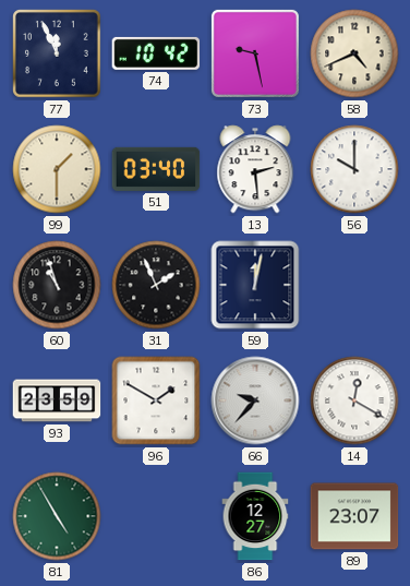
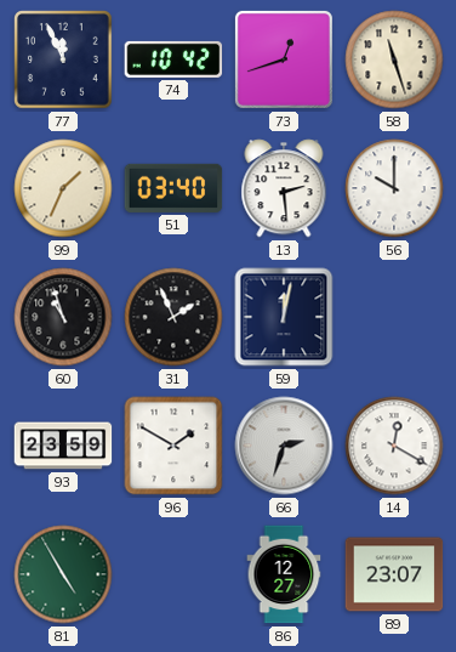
73: 9:28 -> 12:42 (284, 59)
58: 4:41 -> 11:27 (394, 59)
99: 1:30 -> 1:34 (63, 188)
66: 9:37 -> 2:33 (284, 446)
